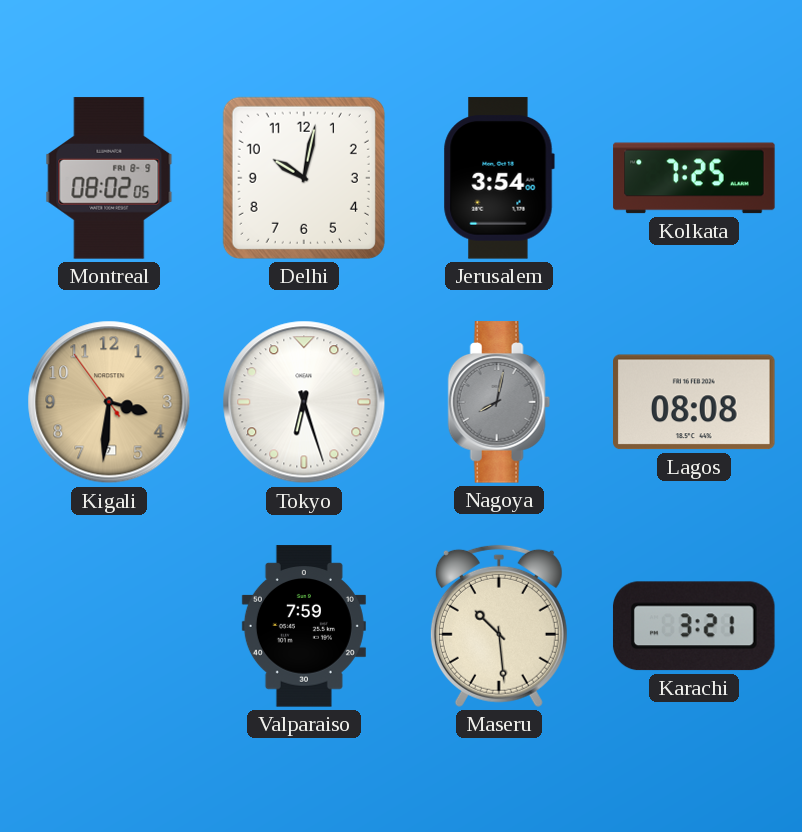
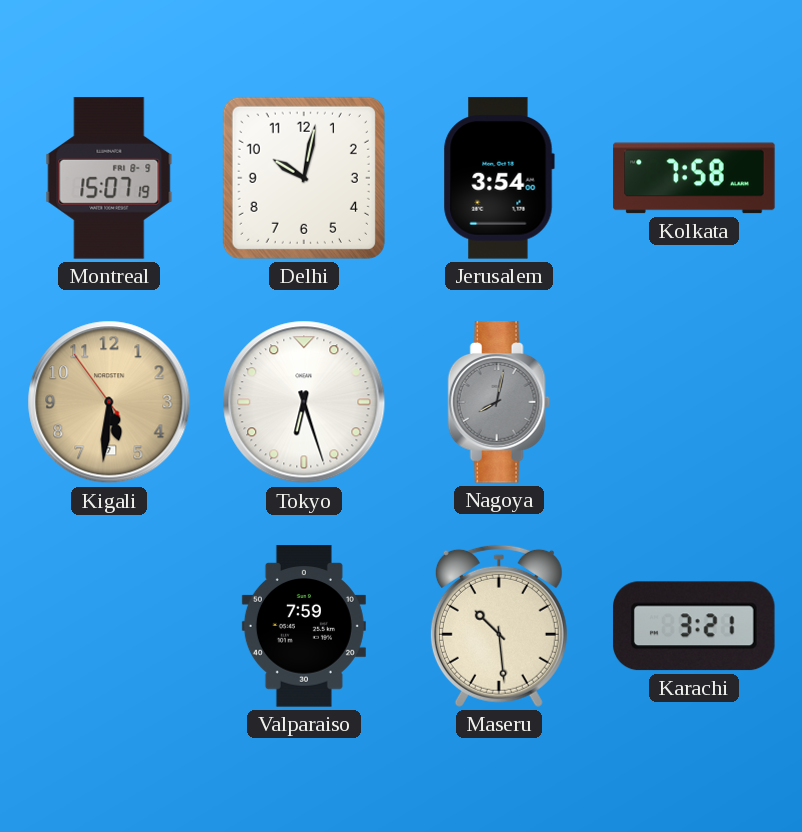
Montreal: 08:02 -> 15:07 (109, 178)
Kolkata: 7:25 -> 7:58 (694, 178)
Kigali: 3:30 -> 5:30 (109, 402)
Lagos: 08:08 -> none (694, 402)
